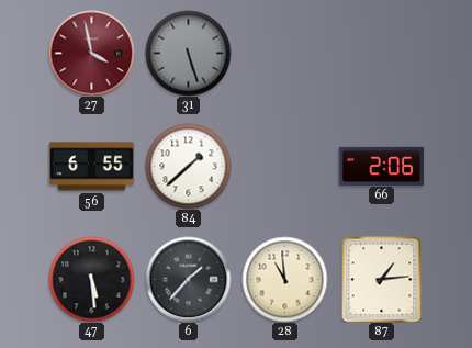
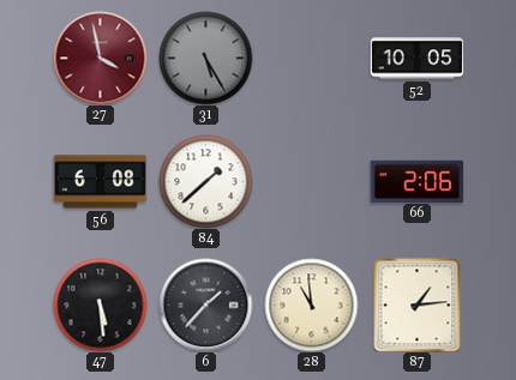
31: 5:27 -> 5:25 (205, 58)
52: none -> 10:05 (416, 59)
56: 6:55 -> 6:08 (100, 182)
